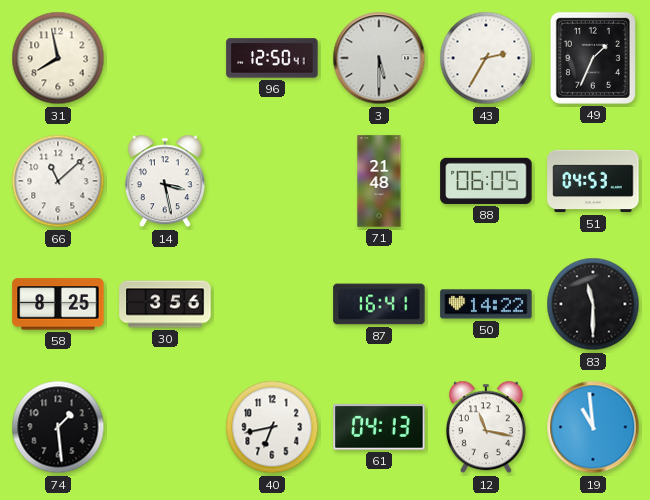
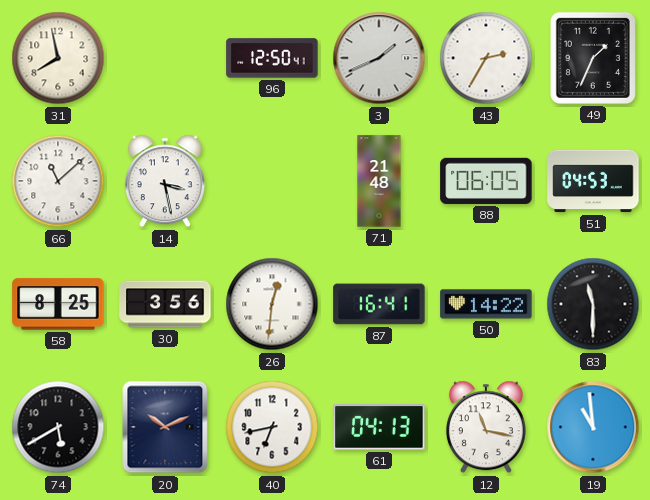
3: 5:30 -> 1:41 (379, 58)
26: none -> 12:31 (272, 304)
74: 1:29 -> 5:40 (58, 427)
20: none -> 10:11 (165, 427)
